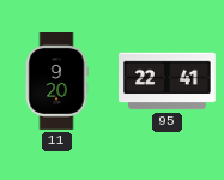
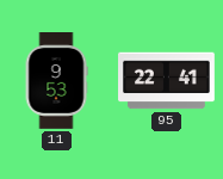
11: 9:20 -> 9:53 (56, 81)
